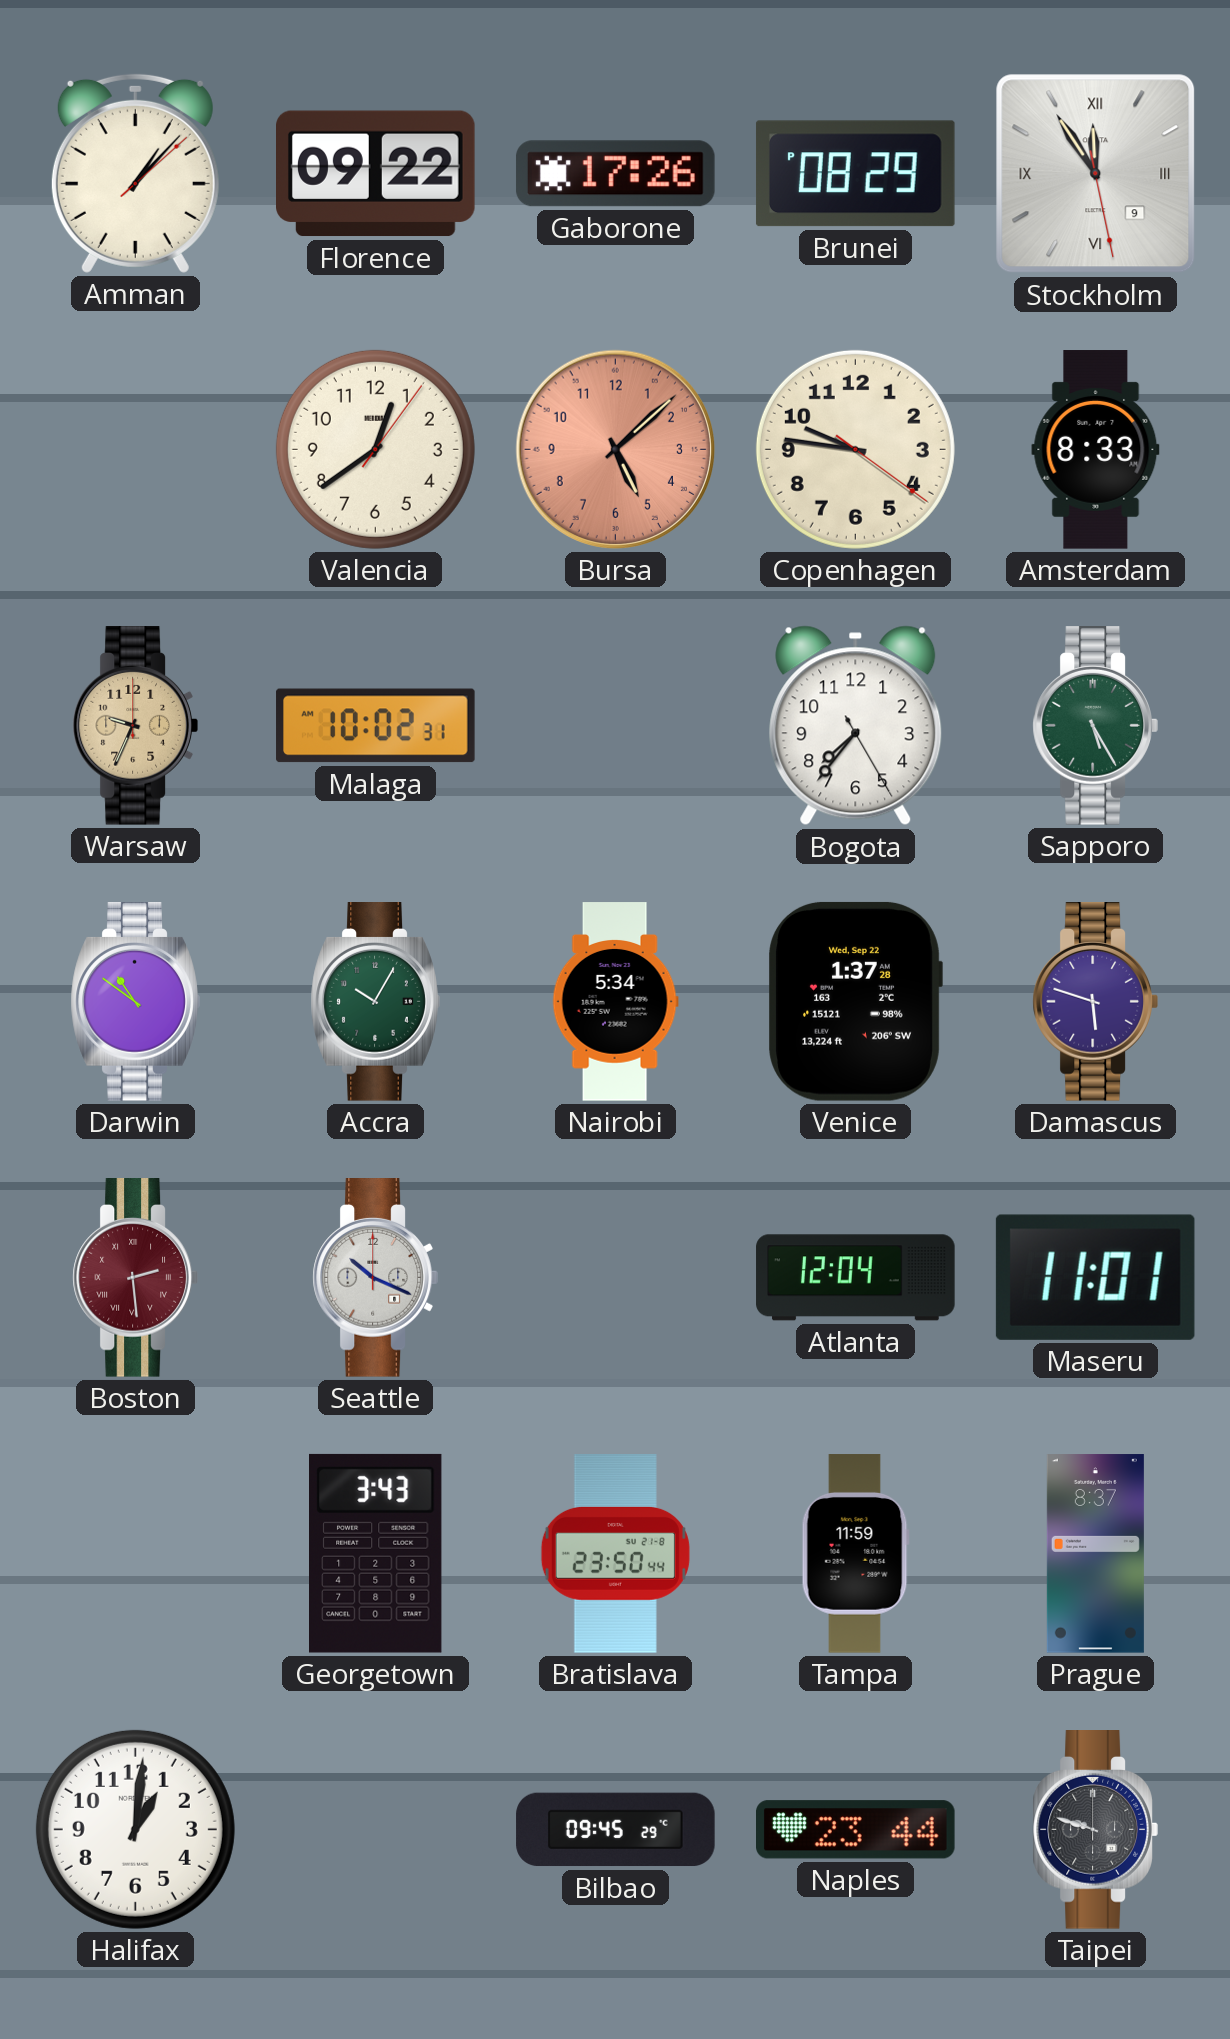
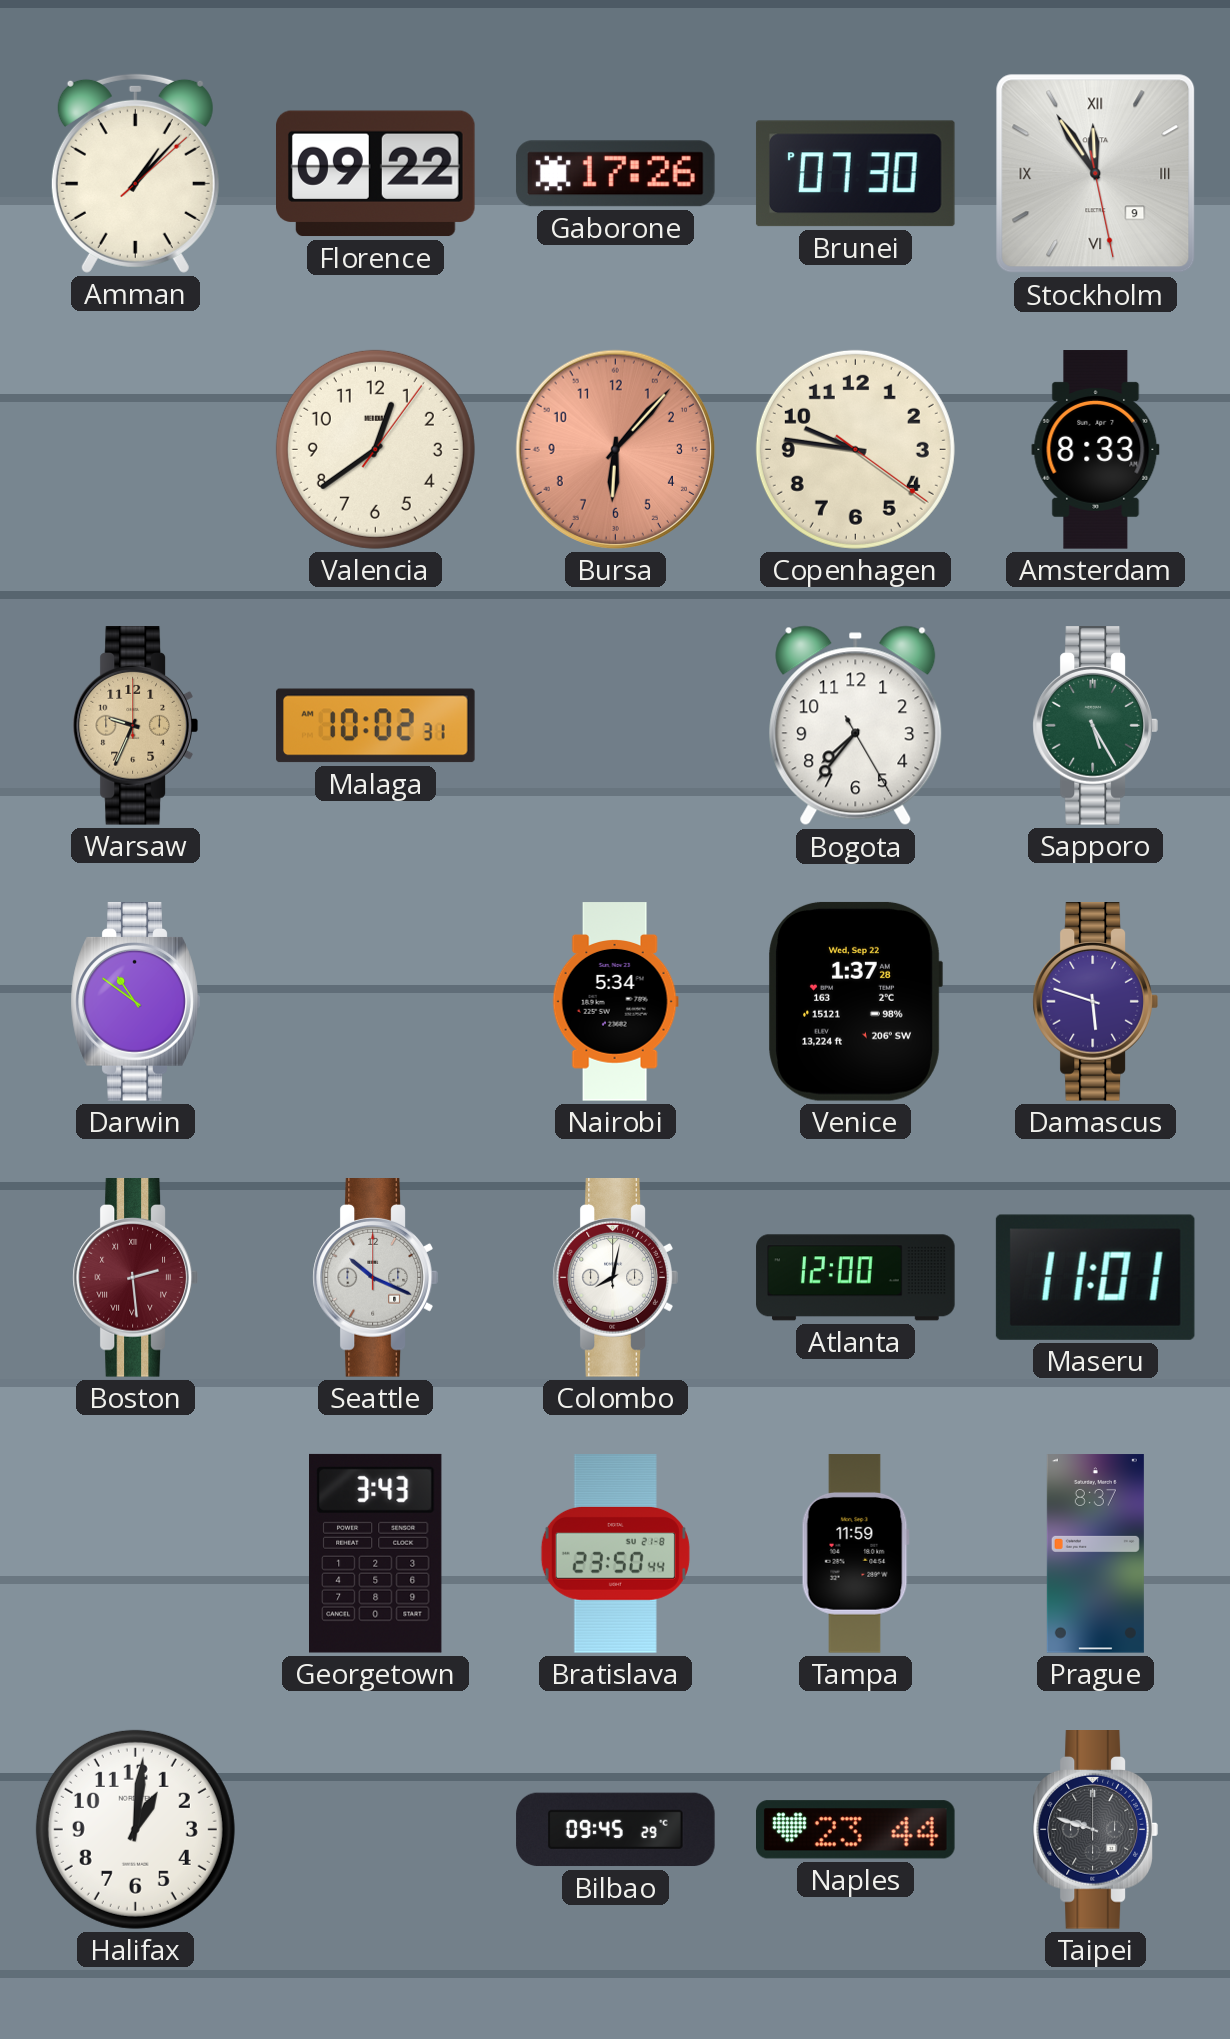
Brunei: 08:29 -> 07:30 (855, 174)
Bursa: 5:08 -> 6:07 (615, 449)
Accra: 10:05 -> none (375, 1002)
Colombo: none -> 8:02 (615, 1278)
Atlanta: 12:04 -> 12:00 (856, 1278)
